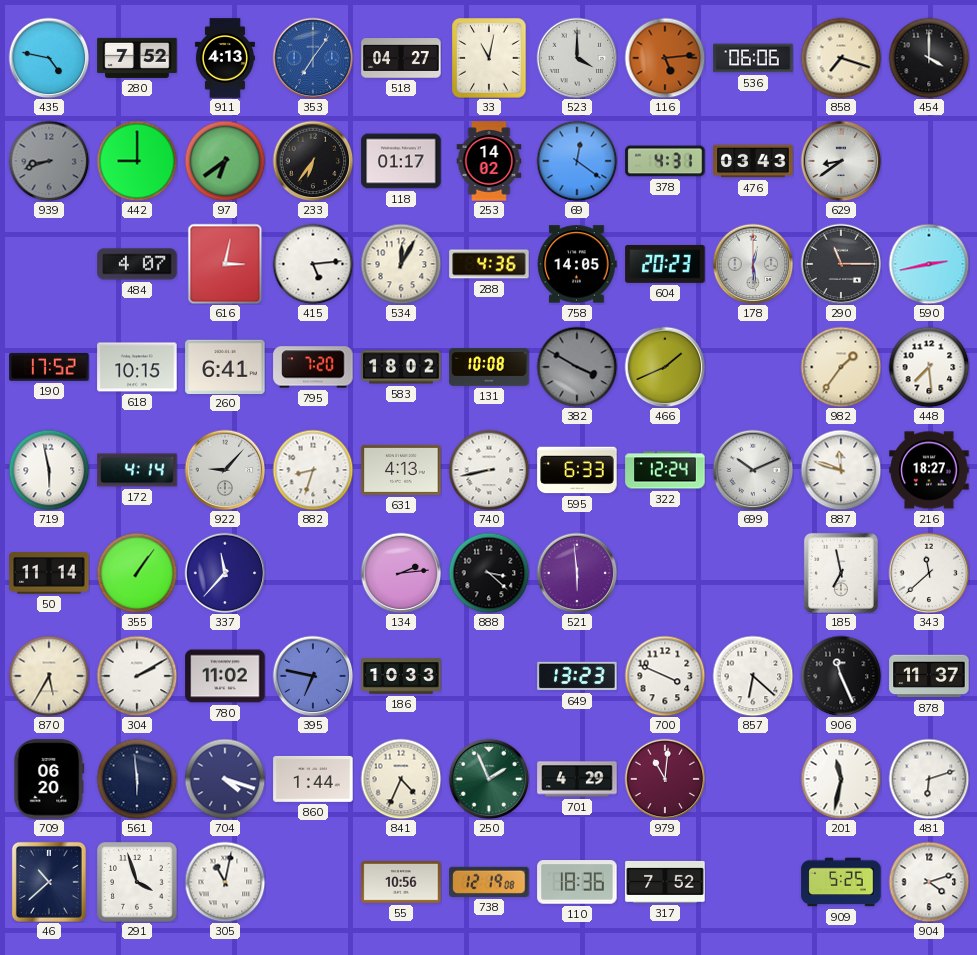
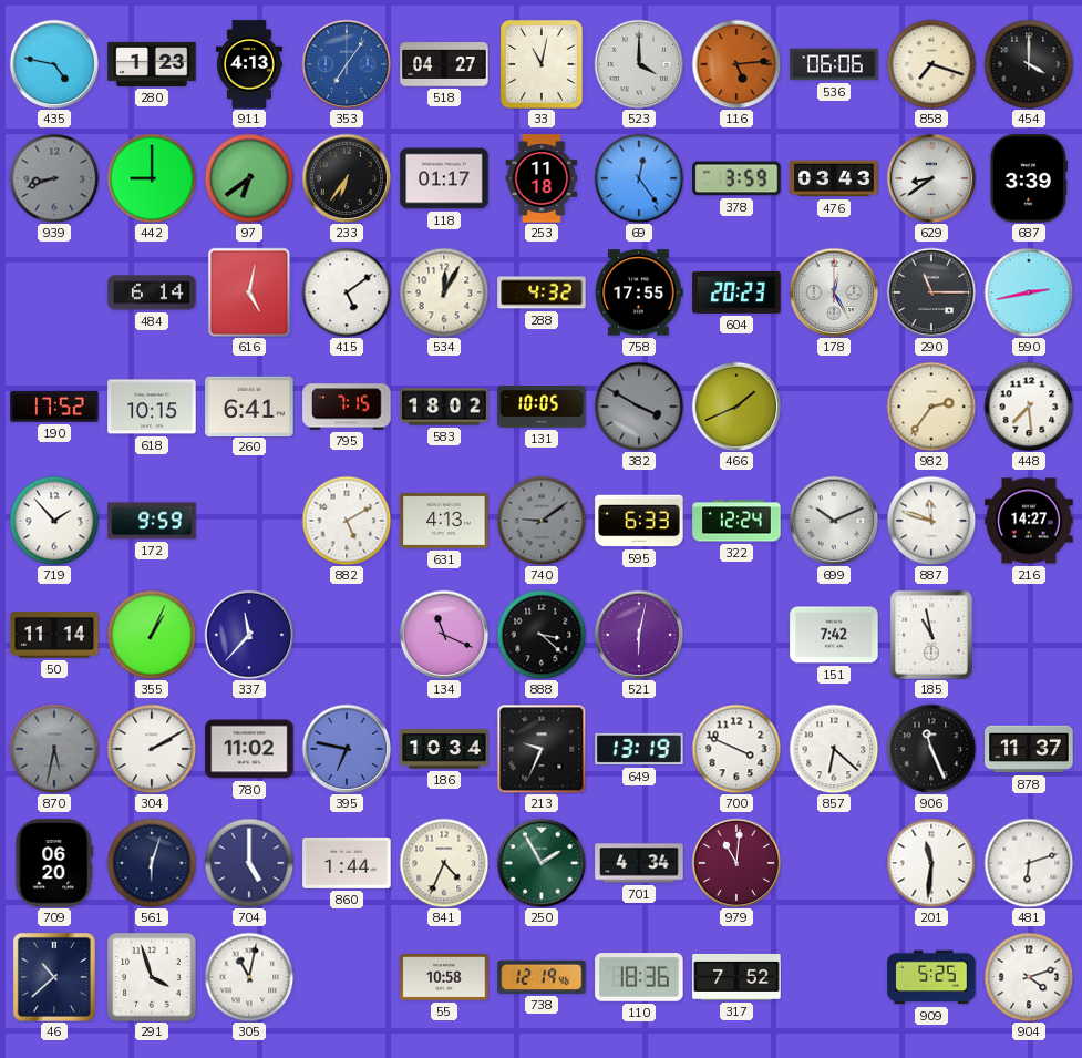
280: 7:52 -> 1:23 (152, 64)
253: 14:02 -> 11:18 (542, 178)
69: 12:21 -> 12:24 (639, 178)
378: 4:31 -> 3:59 (736, 178)
687: none -> 3:39 (1029, 178)
484: 4:07 -> 6:14 (152, 292)
616: 3:02 -> 5:02 (249, 292)
415: 5:14 -> 5:09 (347, 292)
288: 4:36 -> 4:32 (542, 292)
758: 14:05 -> 17:55 (639, 292)
178: 12:29 -> 12:25 (834, 292)
795: 7:20 -> 7:15 (347, 407)
131: 10:08 -> 10:05 (542, 407)
982: 1:36 -> 2:36 (931, 407)
719: 5:58 -> 1:53 (54, 521)
172: 4:14 -> 9:59 (152, 521)
922: 9:07 -> none (225, 470)
882: 8:33 -> 5:10 (347, 521)
740: 8:43 -> 9:09 (542, 521)
740 dial: white -> grey (542, 521)
216: 18:27 -> 14:27 (1029, 521)
355: 1:06 -> 1:04 (152, 635)
134: 2:14 -> 11:19 (444, 635)
521: 5:59 -> 6:02 (639, 635)
151: none -> 7:42 (834, 635)
185: 6:58 -> 10:58 (931, 635)
343: 11:38 -> none (929, 573)
870: 5:35 -> 5:32 (54, 749)
870 dial: cream -> grey (54, 749)
186: 10:33 -> 10:34 (444, 749)
213: none -> 9:34 (542, 749)
649: 13:23 -> 13:19 (639, 749)
561: 5:59 -> 6:03 (152, 863)
704: 4:18 -> 5:00 (249, 863)
250: 1:56 -> 1:55 (542, 863)
701: 4:29 -> 4:34 (639, 863)
201: 11:32 -> 11:31 (931, 863)
55: 10:56 -> 10:58 (444, 978)
738: 12:19:08 -> 12:19:46 (542, 977)
